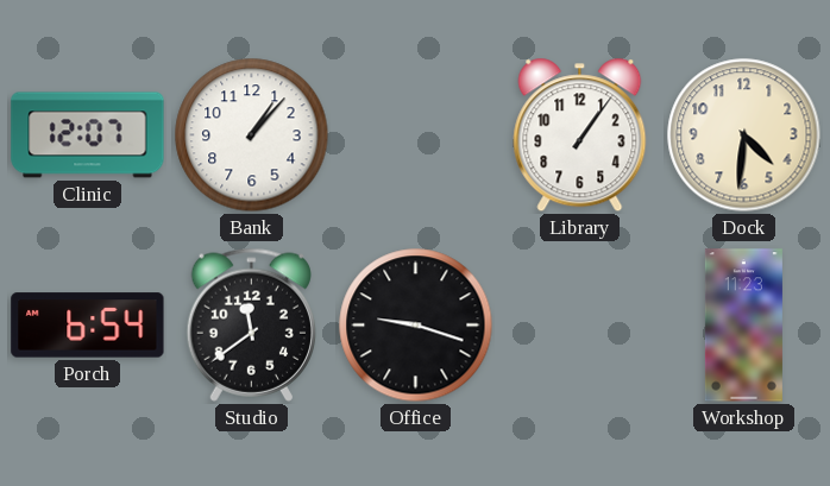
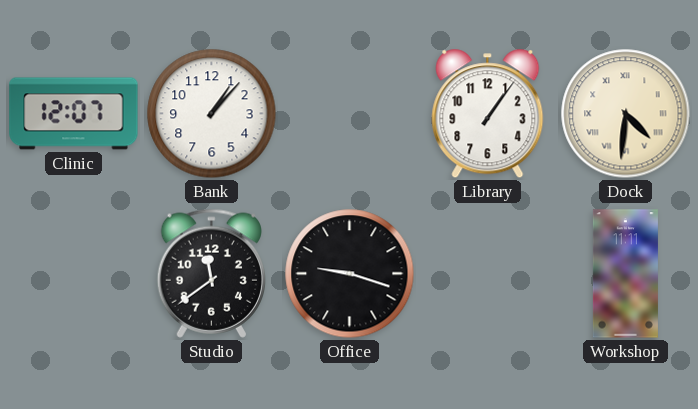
Dock numerals: Arabic -> Roman (626, 114)
Porch: 6:54 -> none (88, 326)
Workshop: 11:23 -> 11:11 (625, 274)
